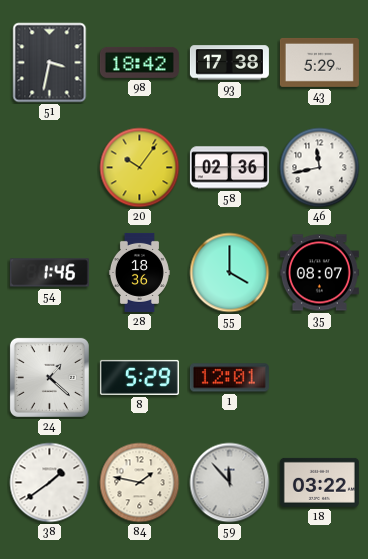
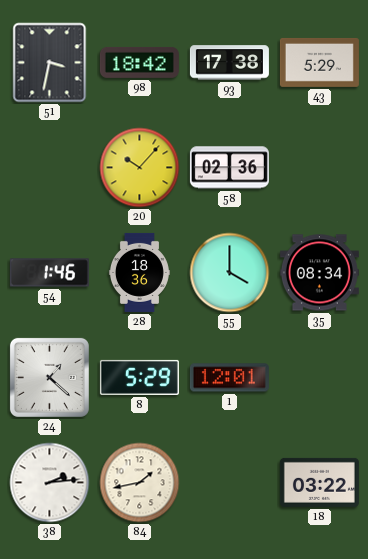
20: 10:06 -> 10:07 (140, 168)
46: 11:43 -> none (320, 168)
35: 08:07 -> 08:34 (319, 273)
38: 1:39 -> 2:14 (50, 483)
84: 1:47 -> 1:43 (140, 483)
59: 11:53 -> none (230, 483)
